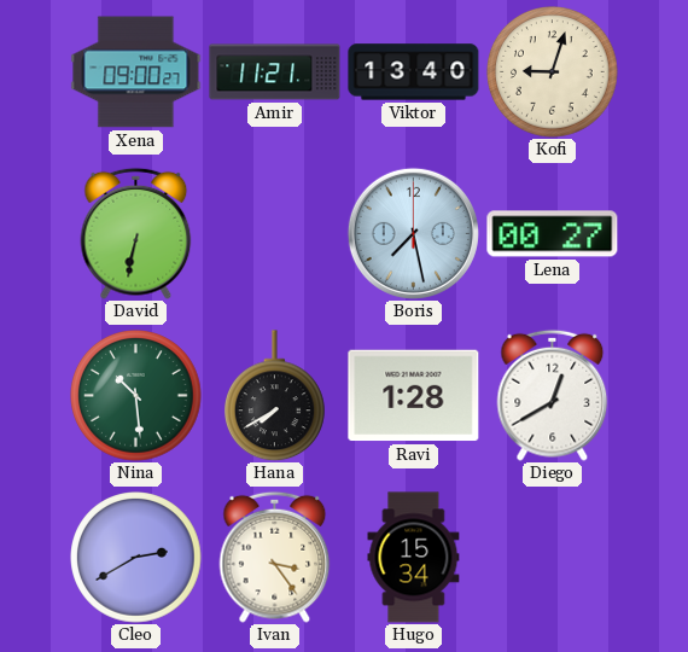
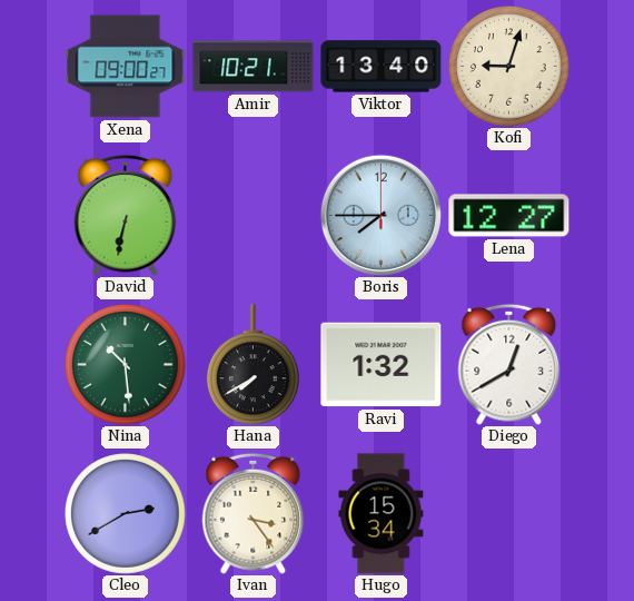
Amir: 11:21 -> 10:21 (254, 67)
Boris: 7:28 -> 7:45 (380, 215)
Lena: 00:27 -> 12:27 (509, 216)
Ravi: 1:28 -> 1:32 (382, 365)
